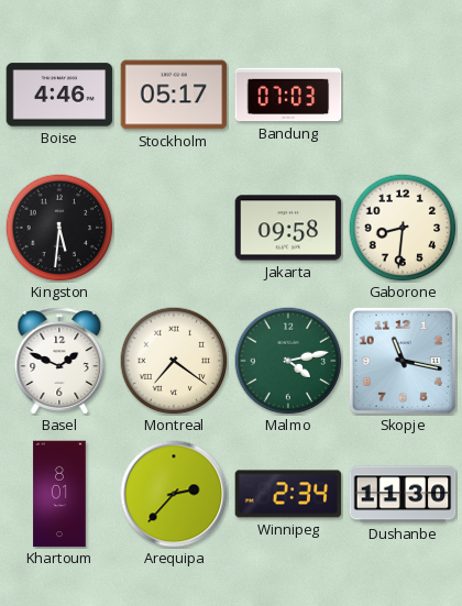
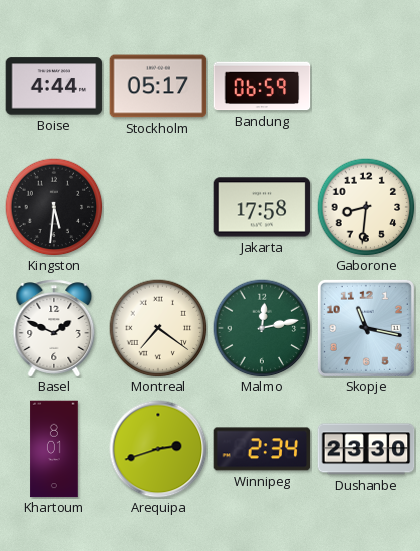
Boise: 4:46 -> 4:44 (54, 86)
Bandung: 07:03 -> 06:59 (262, 86)
Jakarta: 09:58 -> 17:58 (262, 207)
Malmo: 4:13 -> 12:13 (262, 328)
Arequipa: 2:37 -> 2:42 (158, 449)
Dushanbe: 11:30 -> 23:30 (366, 449)
